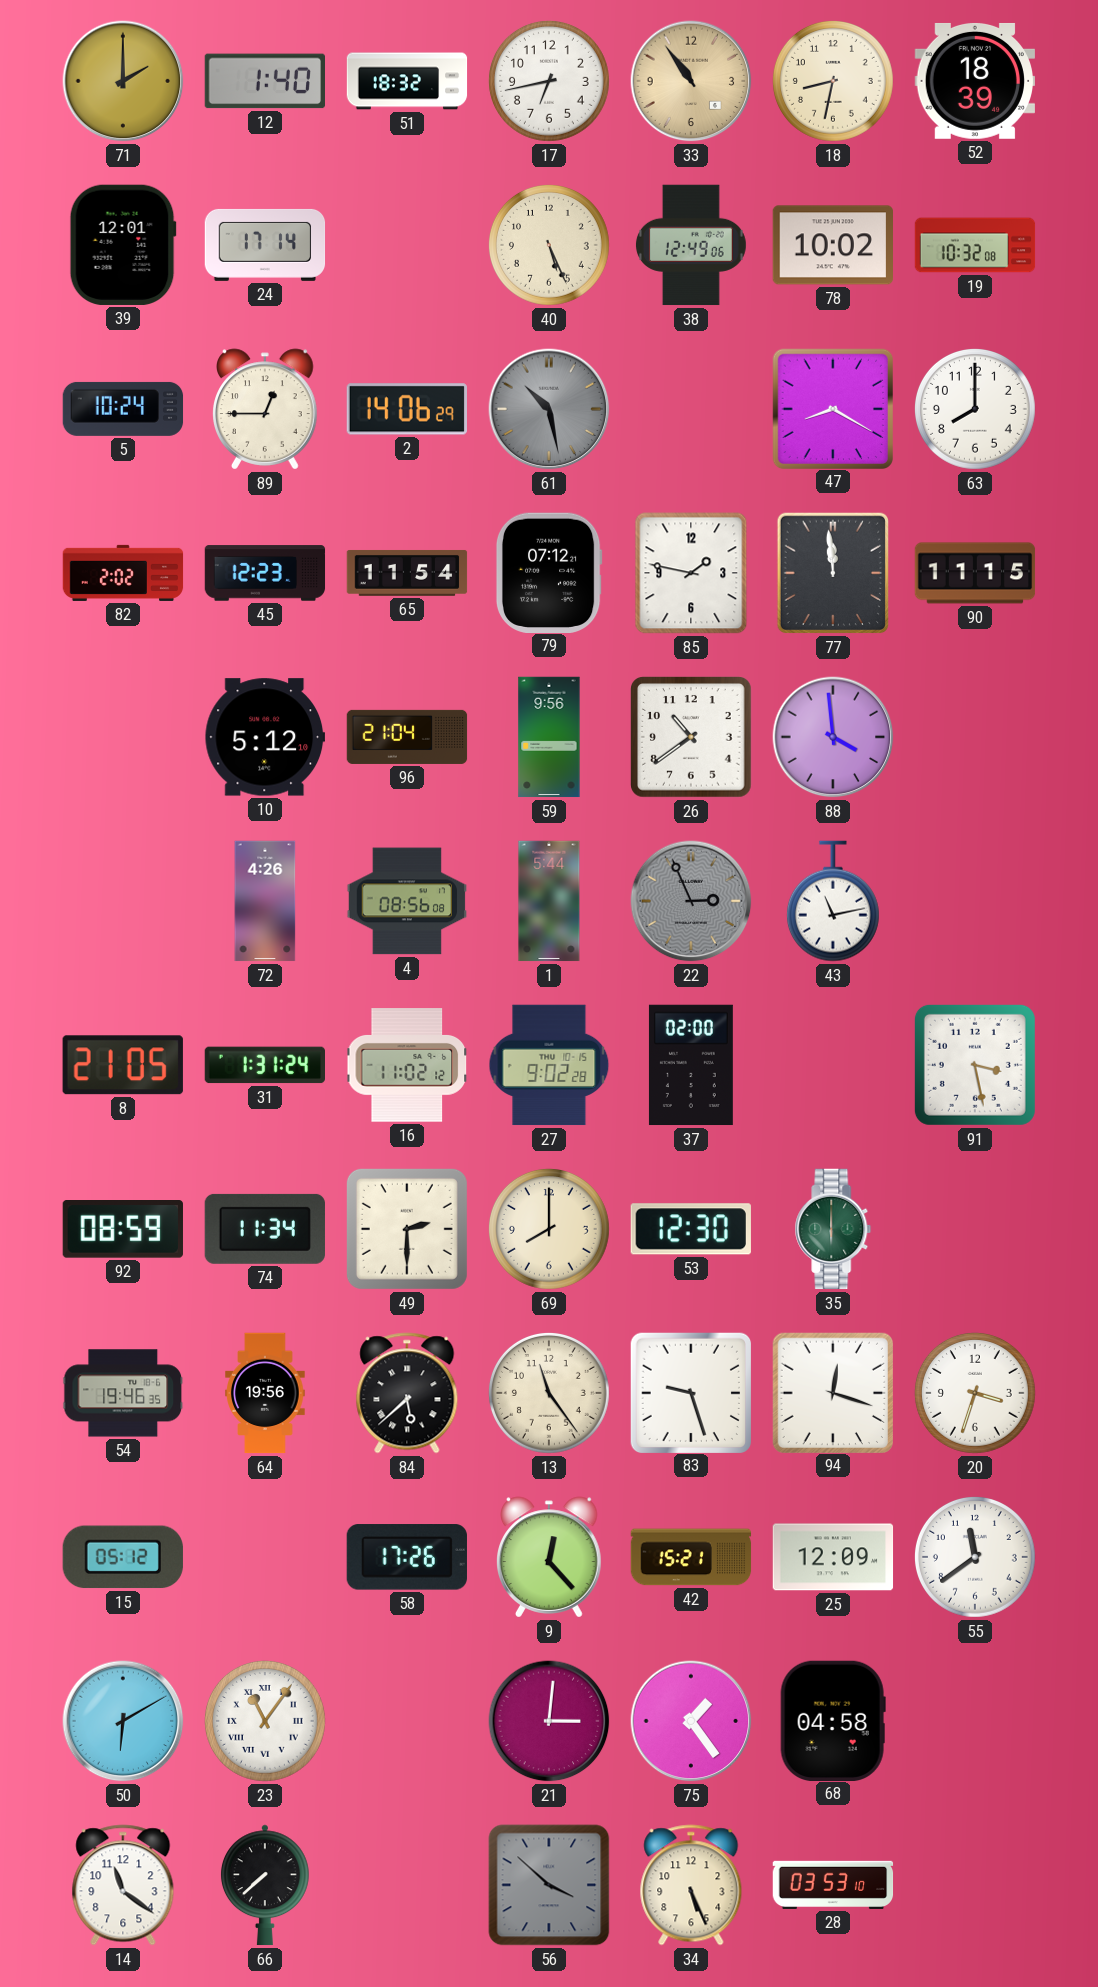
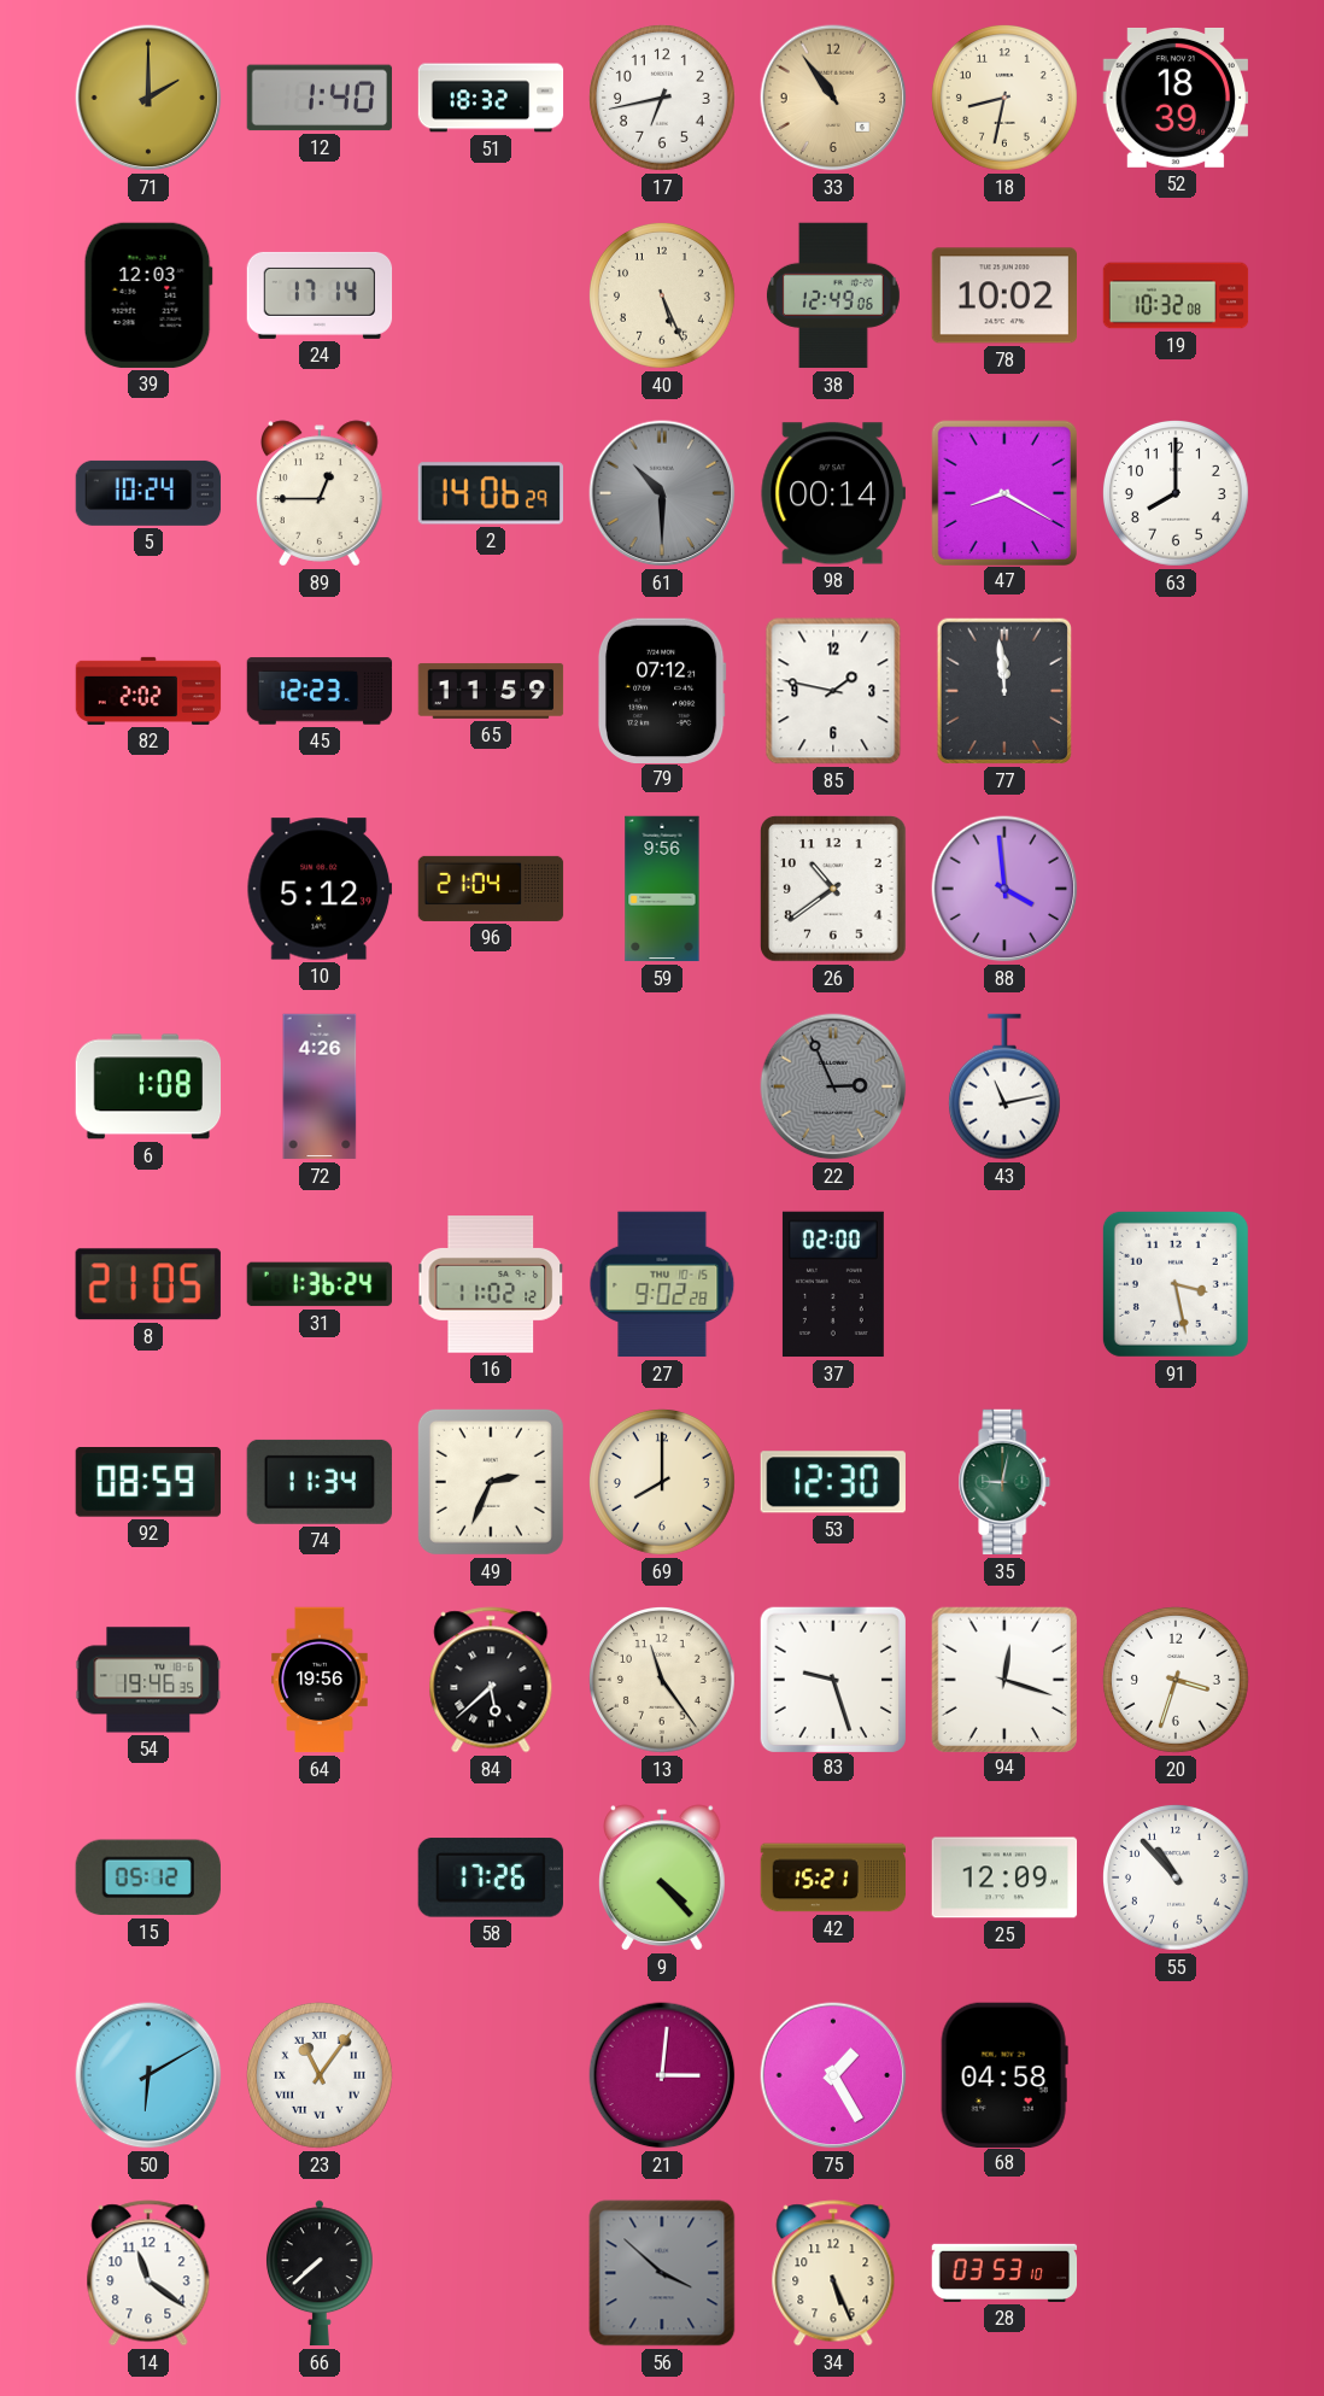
39: 12:01 -> 12:03 (148, 295)
61: 10:28 -> 10:30 (662, 493)
98: none -> 00:14 (832, 493)
65: 11:54 -> 11:59 (491, 691)
90: 11:15 -> none (975, 573)
10: 5:12:10 -> 5:12:39 (318, 889)
6: none -> 1:08 (148, 1086)
4: 08:56 -> none (407, 901)
1: 5:44 -> none (549, 901)
31: 1:31 -> 1:36 (318, 1284)
49: 2:30 -> 2:34 (491, 1482)
35: 6:00 -> 9:02 (1004, 1482)
9: 12:23 -> 4:23 (663, 1877)
55: 11:39 -> 10:53 (1176, 1877)
75: 1:24 -> 1:25 (833, 2075)
